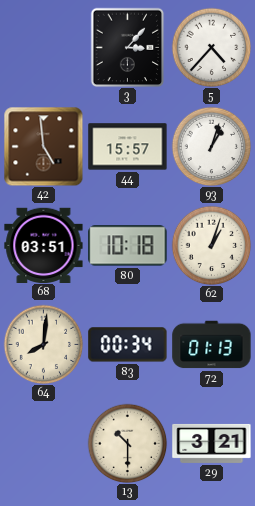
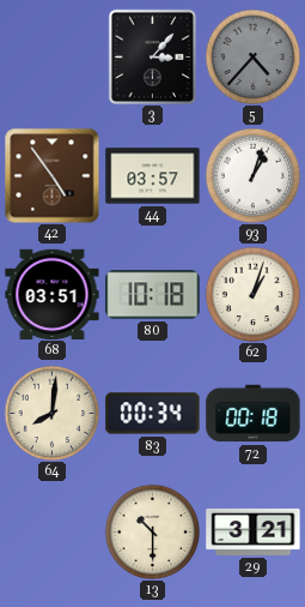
5 dial: white -> grey (252, 56)
42: 4:59 -> 4:54 (51, 175)
44: 15:57 -> 03:57 (153, 176)
72: 01:13 -> 00:18 (254, 414)
